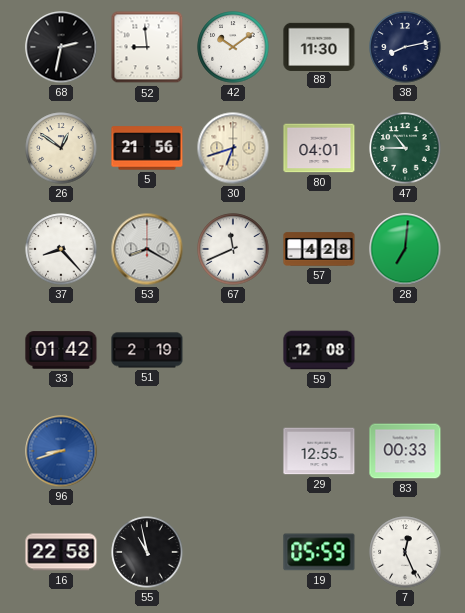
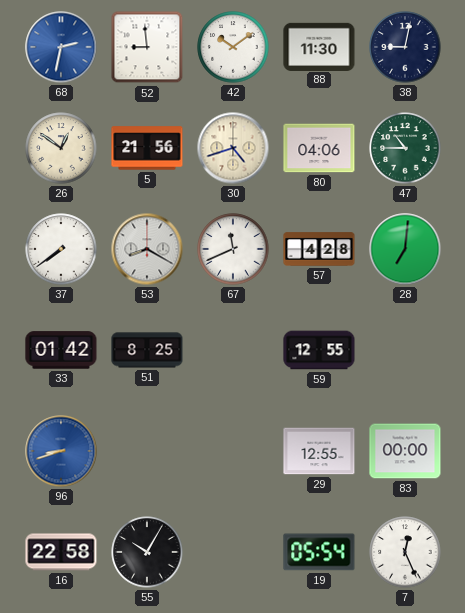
68 dial: black -> blue (61, 47)
38: 8:13 -> 9:02 (405, 47)
30: 6:42 -> 4:42 (233, 148)
80: 04:01 -> 04:06 (319, 148)
37: 8:23 -> 7:39 (61, 249)
51: 2:19 -> 8:25 (147, 350)
59: 12:08 -> 12:55 (319, 350)
83: 00:33 -> 00:00 (405, 451)
55: 10:58 -> 10:05 (147, 552)
19: 05:59 -> 05:54 (319, 552)
